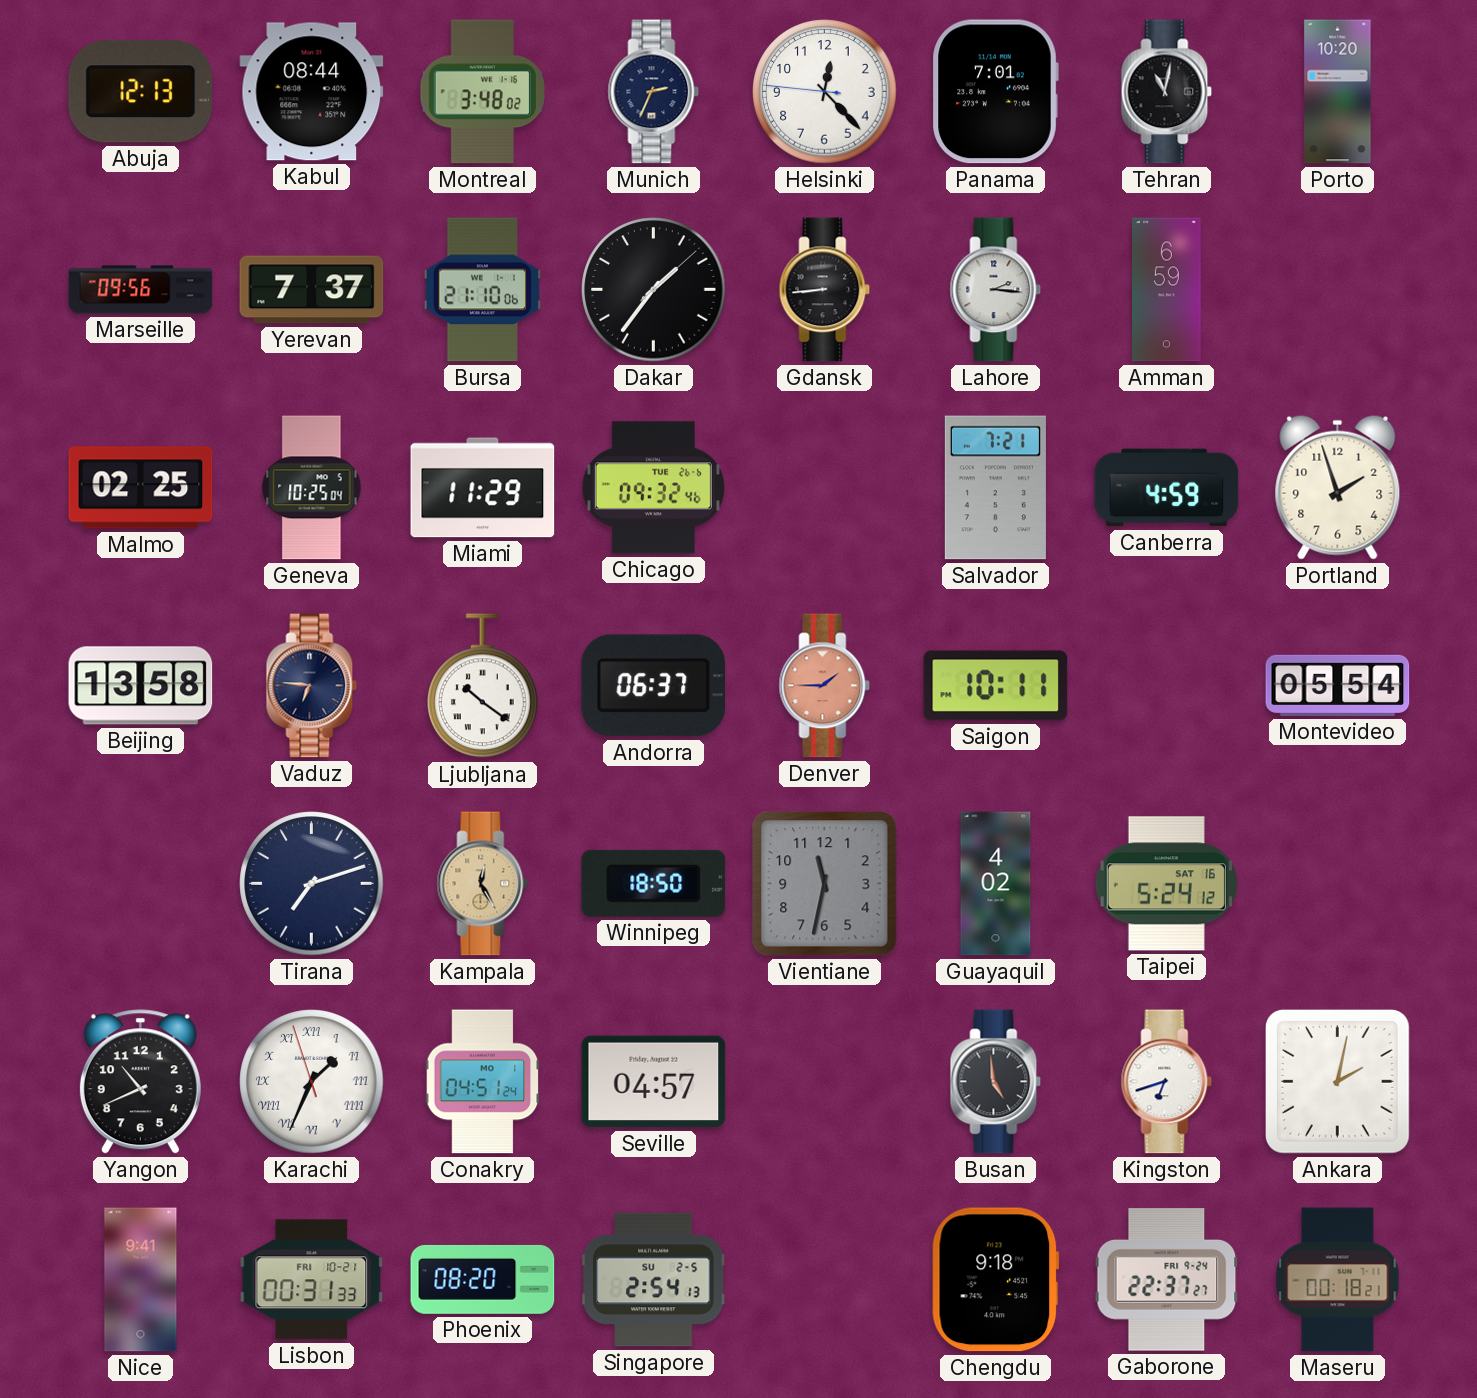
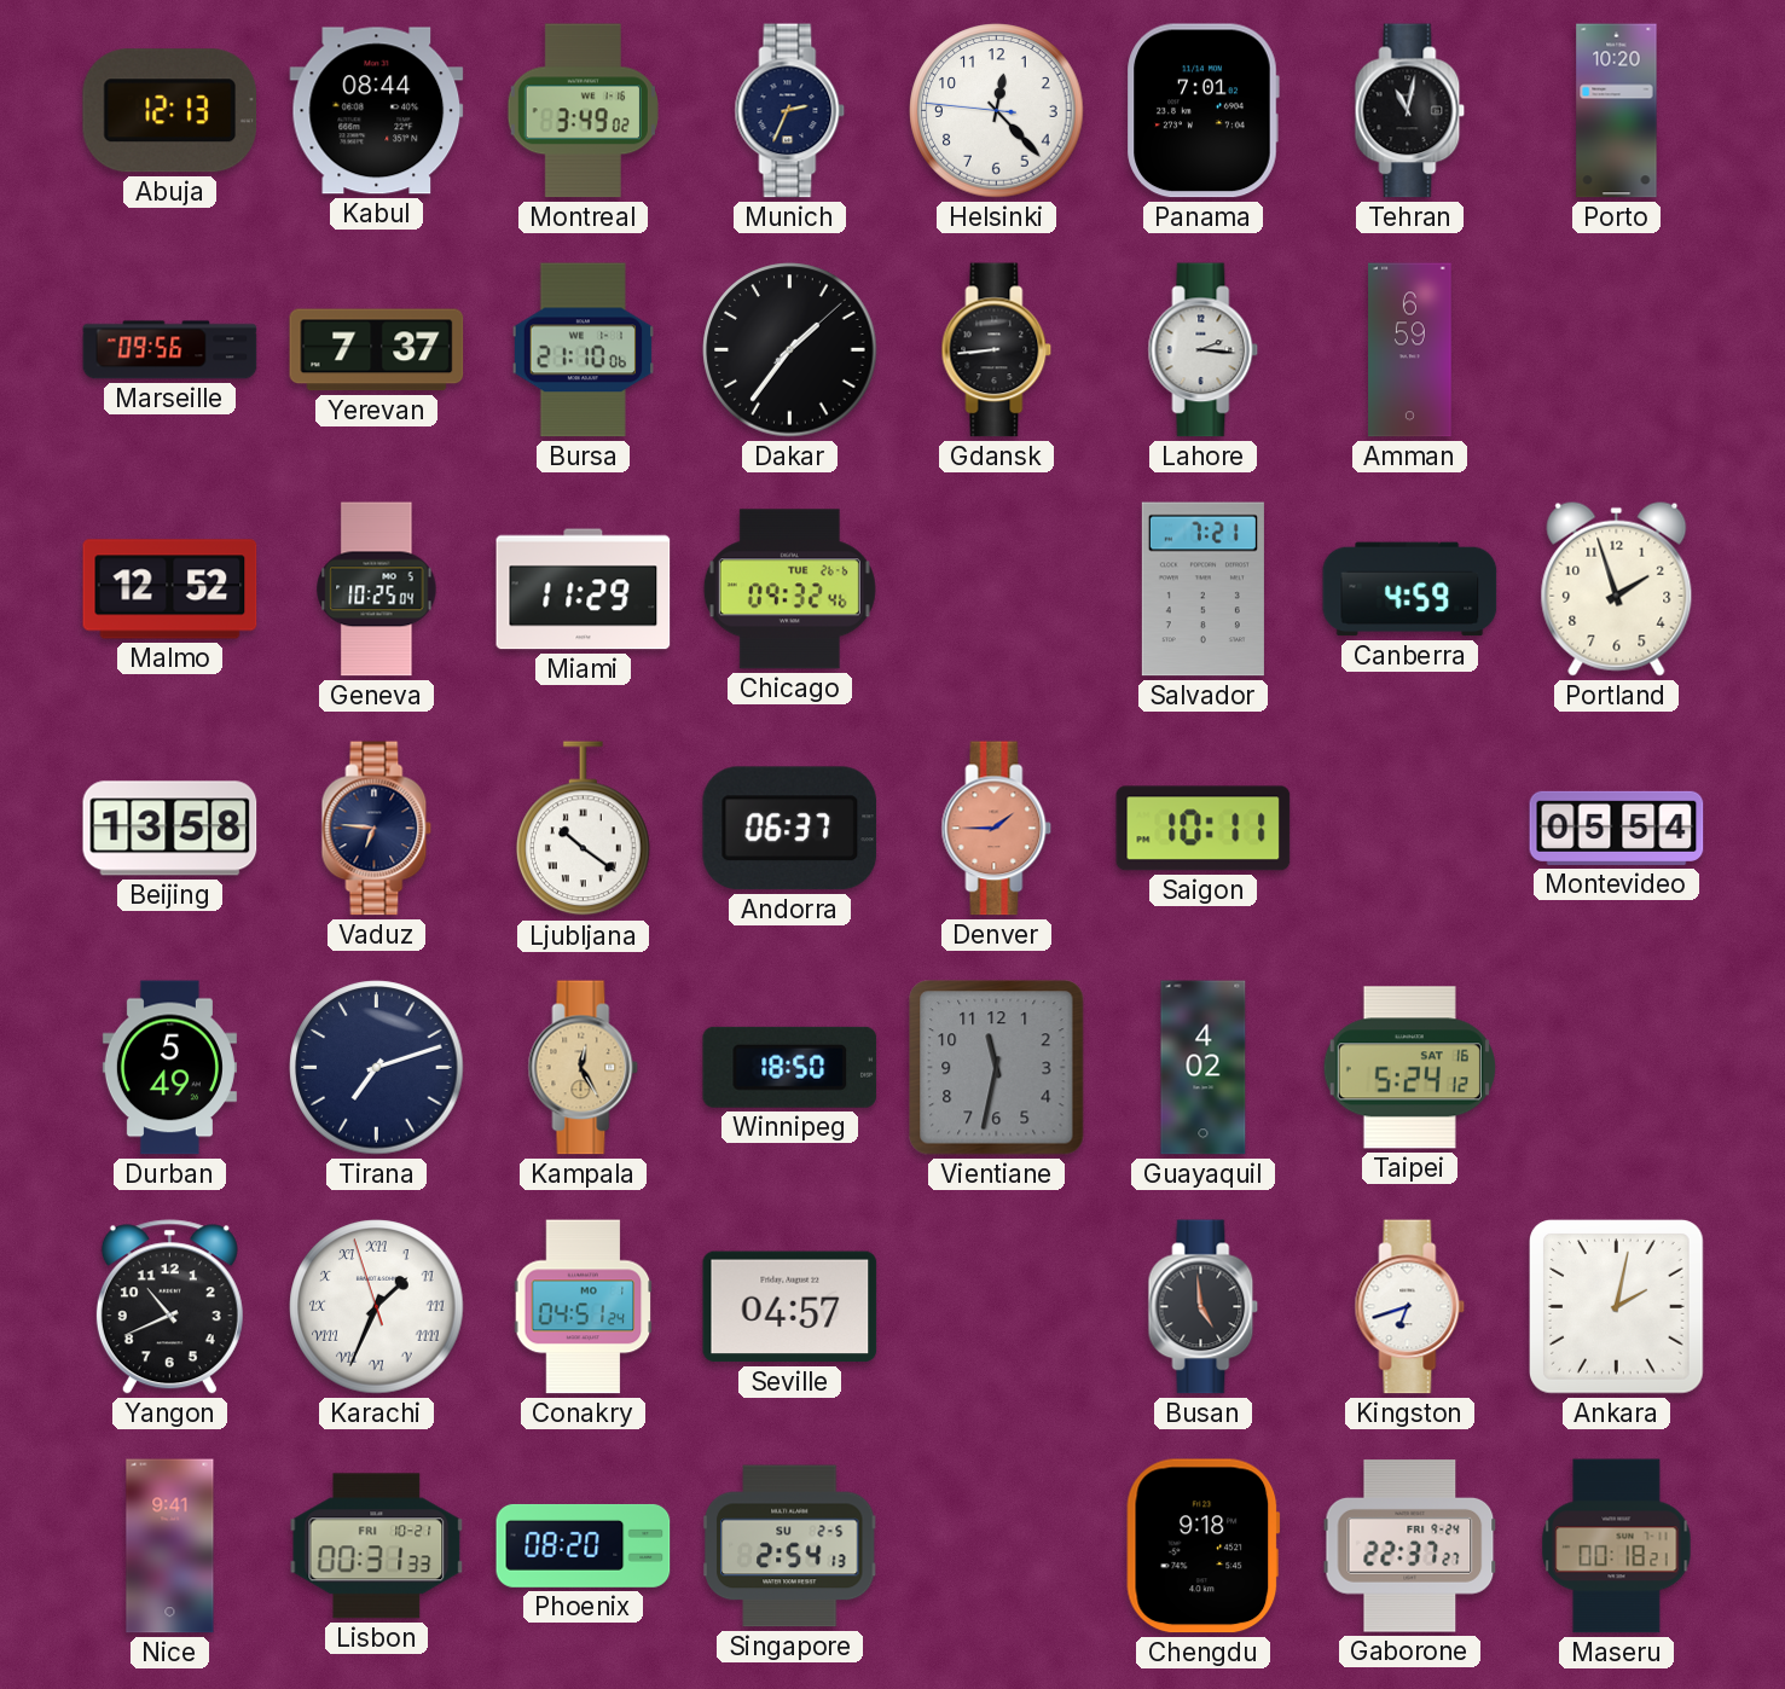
Montreal: 3:48 -> 3:49 (583, 111)
Malmo: 02:25 -> 12:52 (170, 590)
Durban: none -> 5:49 (169, 1068)
